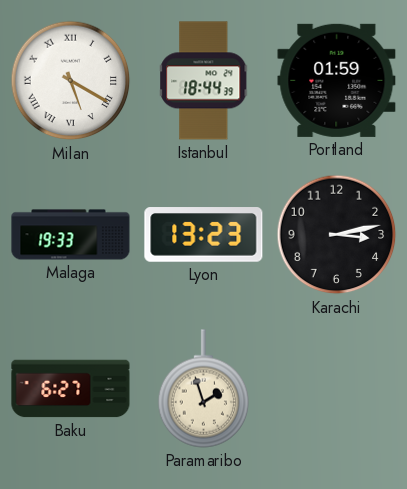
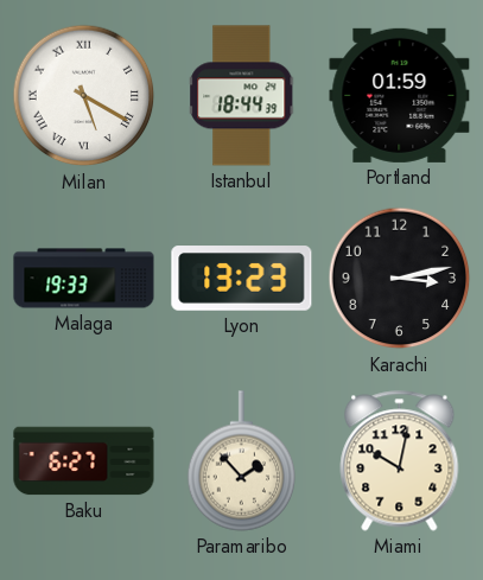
Paramaribo: 1:57 -> 1:53 (242, 461)
Miami: none -> 10:02 (400, 461)
